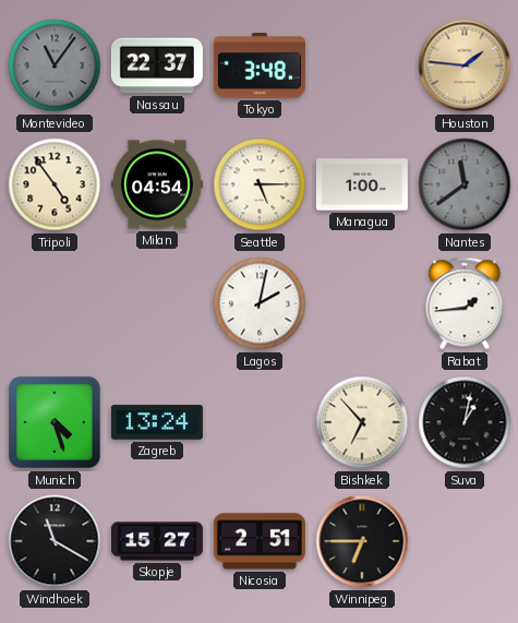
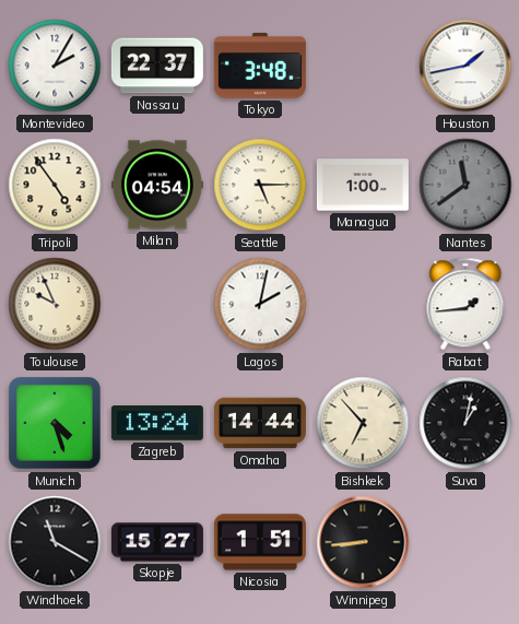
Montevideo: 11:06 -> 2:05 (55, 66)
Montevideo dial: grey -> white (55, 66)
Houston: 1:46 -> 1:43 (465, 66)
Houston dial: champagne -> white (465, 66)
Toulouse: none -> 9:56 (55, 304)
Omaha: none -> 14:44 (260, 423)
Nicosia: 2:51 -> 1:51 (260, 542)
Winnipeg: 6:45 -> 8:44 (363, 542)
